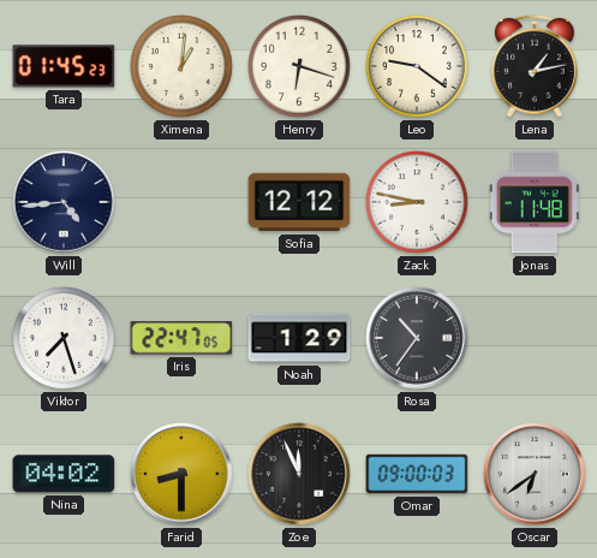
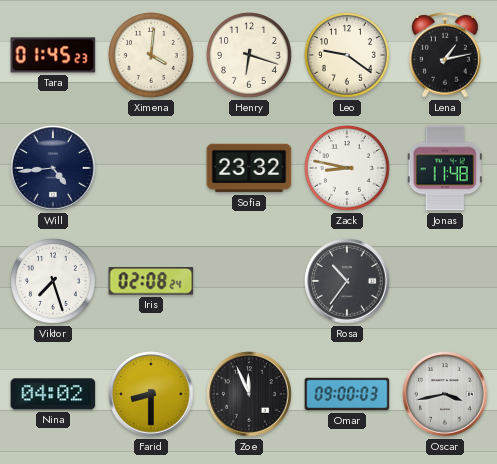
Ximena: 1:01 -> 4:01 (152, 56)
Sofia: 12:12 -> 23:32 (249, 168)
Iris: 22:47 -> 02:08 (151, 281)
Noah: 1:29 -> none (299, 338)
Oscar: 6:39 -> 3:43 (445, 394)
